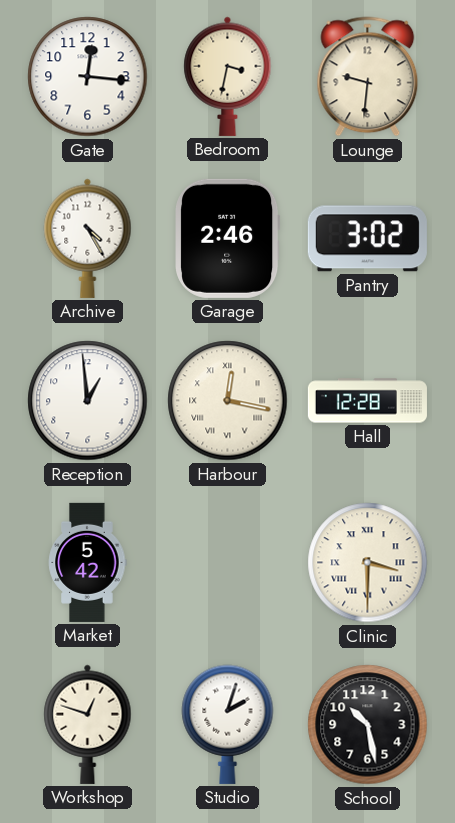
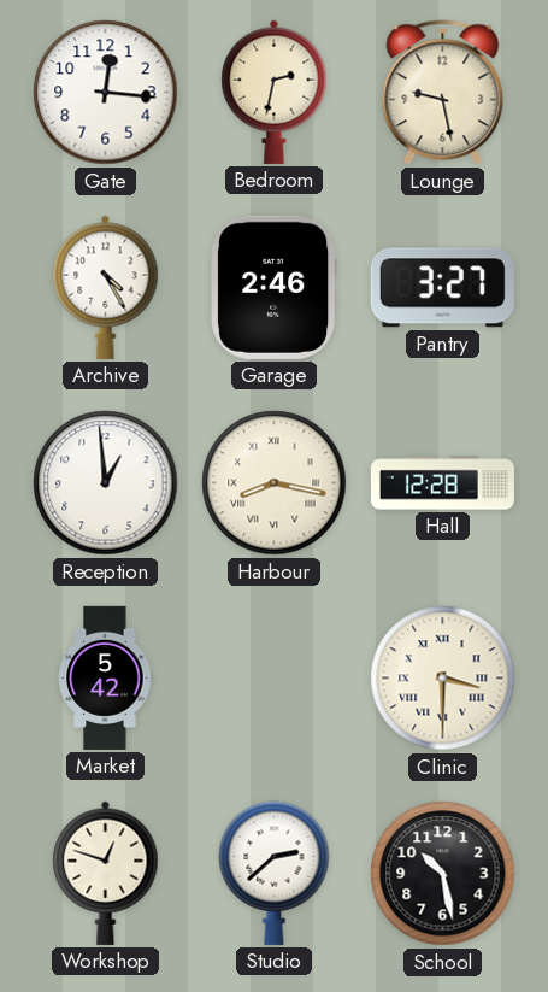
Bedroom: 3:32 -> 2:32 (275, 92)
Lounge: 9:31 -> 9:28 (443, 93)
Pantry: 3:02 -> 3:27 (442, 288)
Harbour: 12:17 -> 8:17 (275, 483)
Studio: 2:03 -> 2:38 (275, 873)
